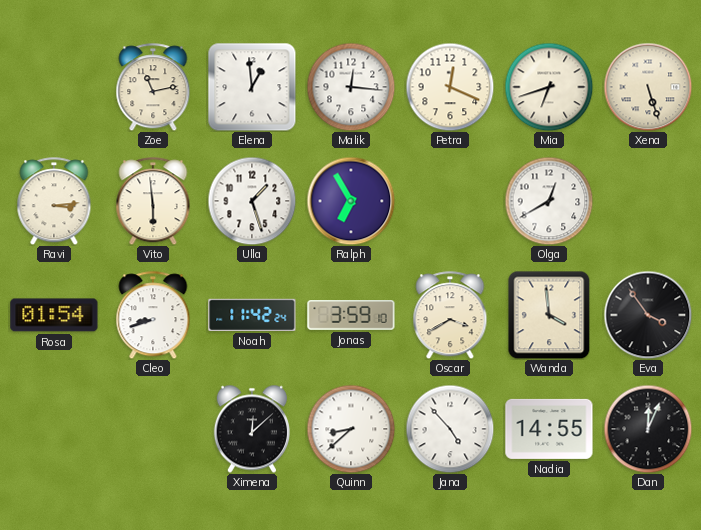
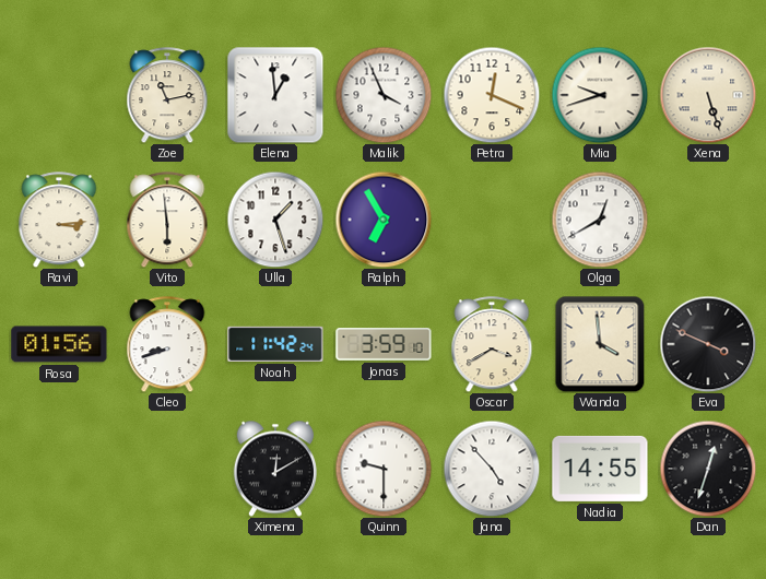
Malik: 12:16 -> 3:56 (384, 95)
Mia: 6:42 -> 9:42 (600, 95)
Rosa: 01:54 -> 01:56 (59, 344)
Eva: 3:54 -> 3:49 (708, 344)
Ximena: 12:08 -> 12:10 (275, 469)
Quinn: 8:38 -> 9:30 (384, 469)
Dan: 12:04 -> 12:33 (708, 469)
